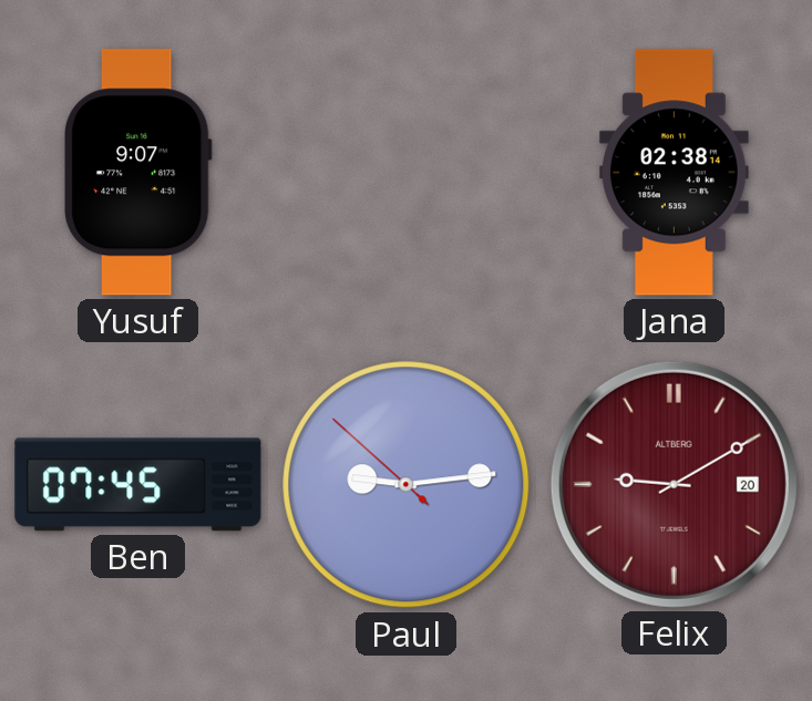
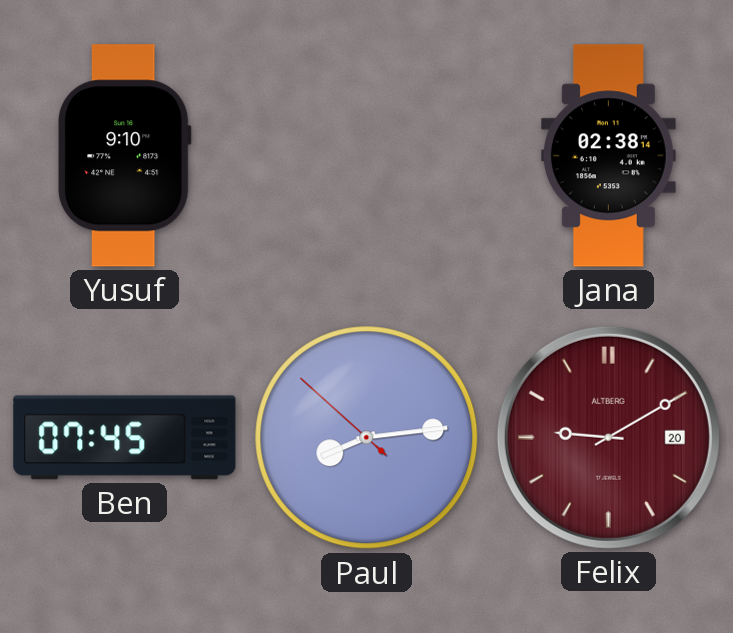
Yusuf: 9:07 -> 9:10 (124, 156)
Paul: 9:13 -> 8:13 (367, 438)
